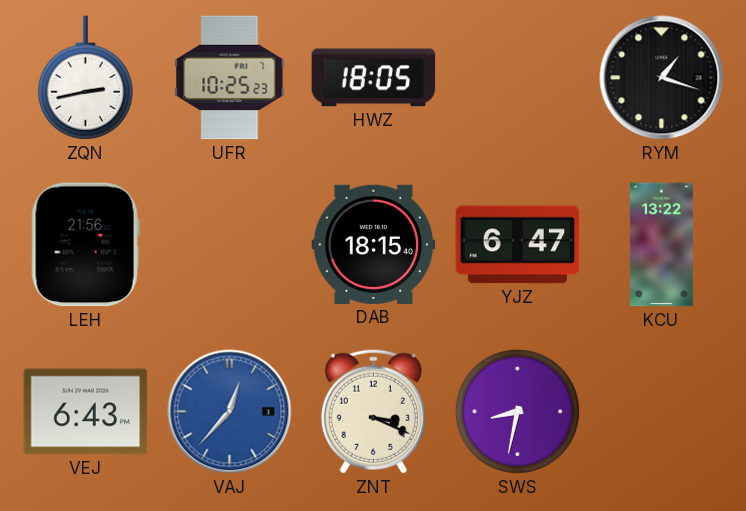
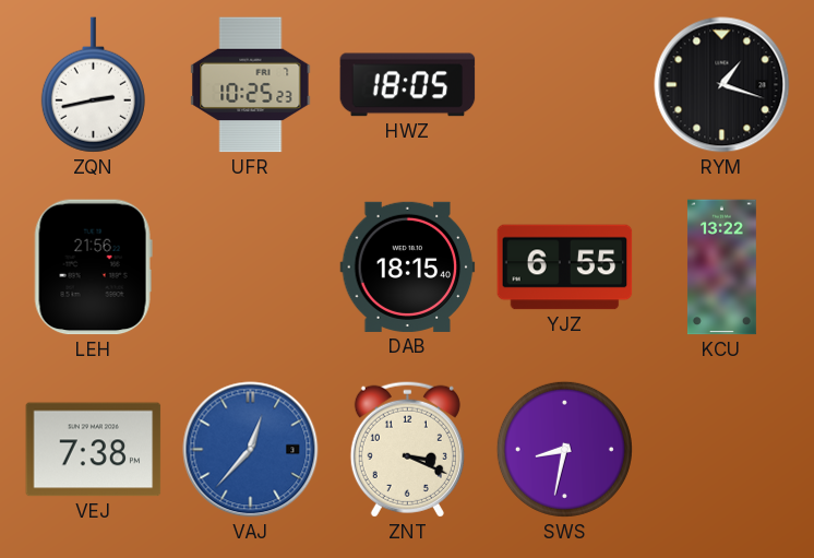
YJZ: 6:47 -> 6:55 (565, 268)
VEJ: 6:43 -> 7:38 (94, 450)
